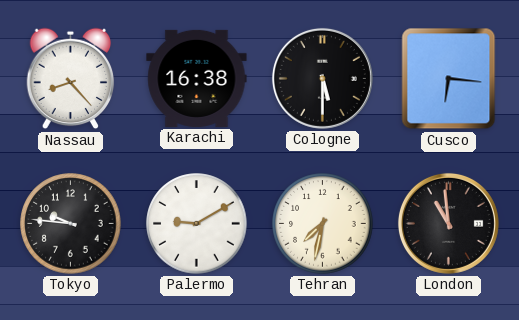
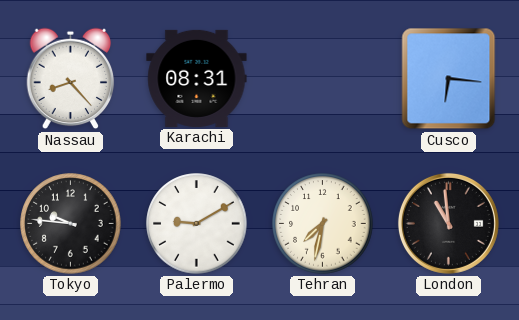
Karachi: 16:38 -> 08:31 (197, 78)
Cologne: 5:30 -> none (322, 78)
